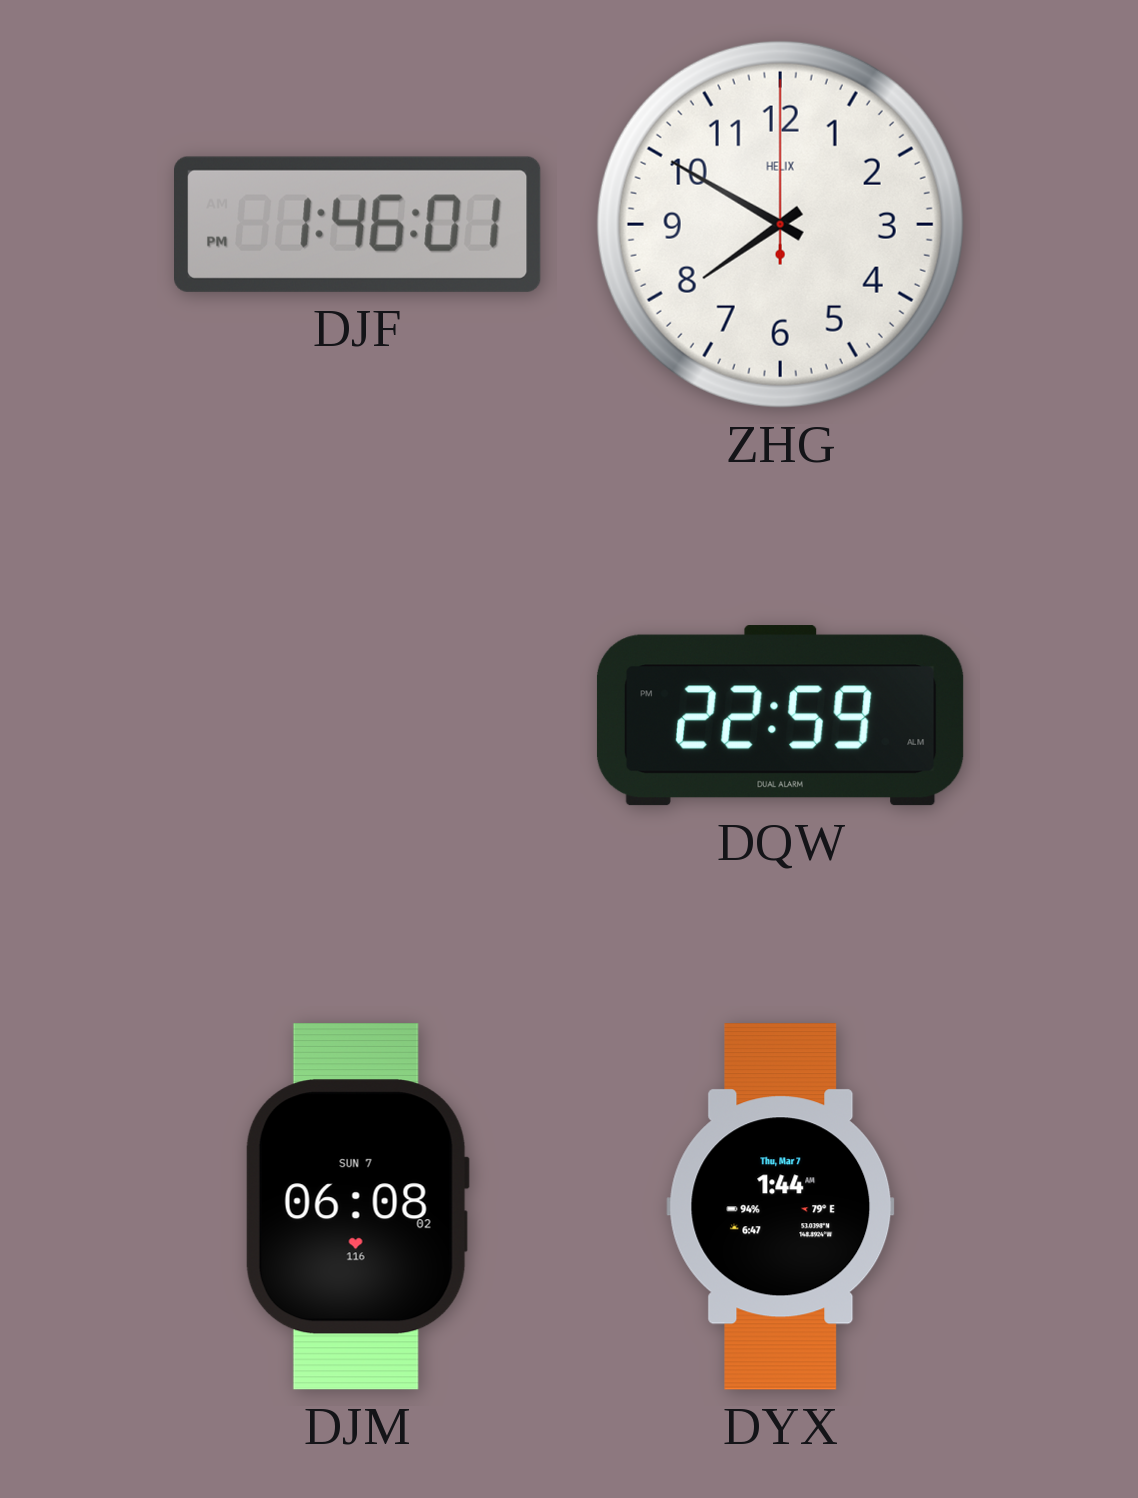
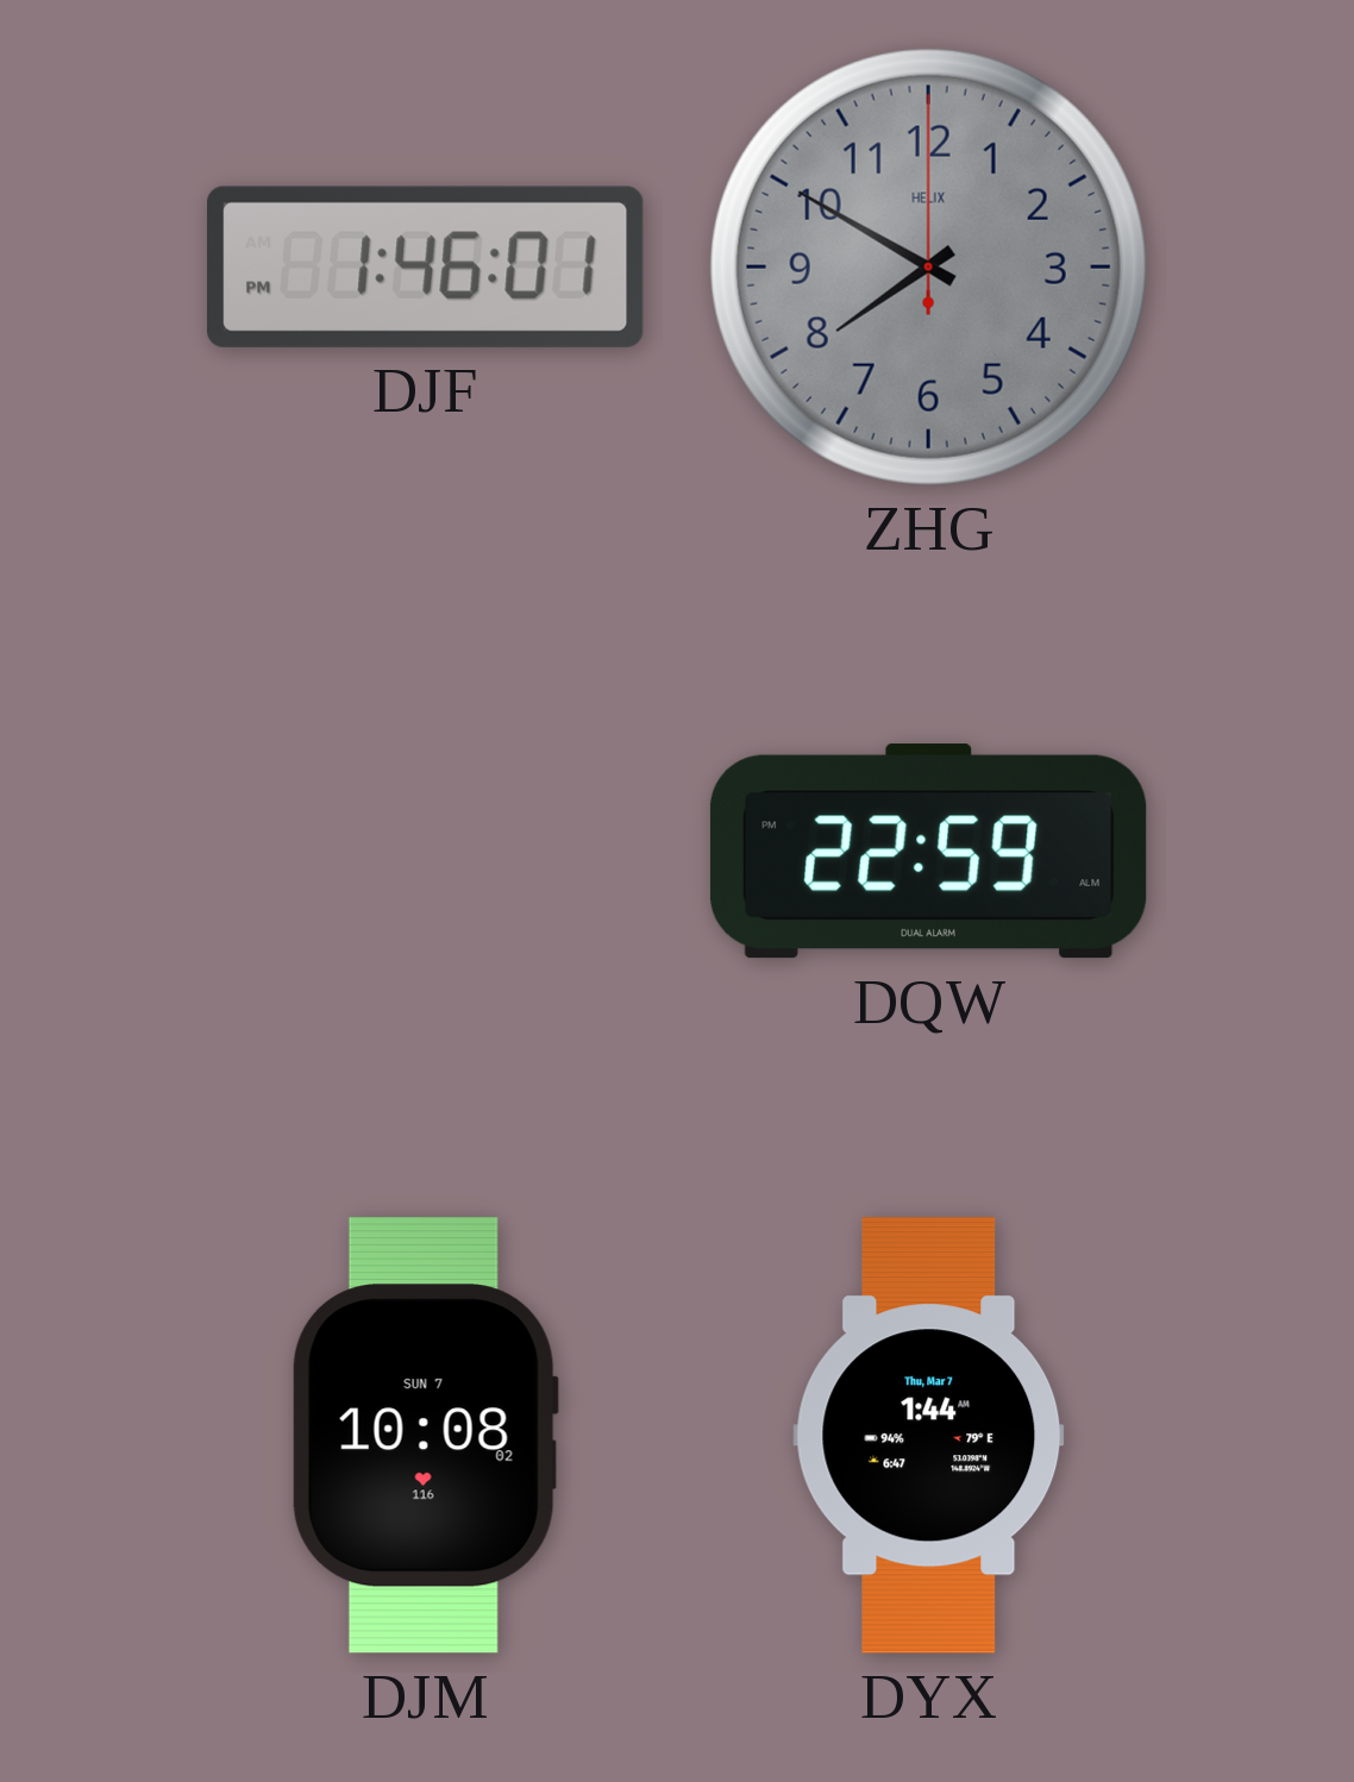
ZHG dial: white -> grey (928, 266)
DJM: 06:08 -> 10:08 (425, 1436)
